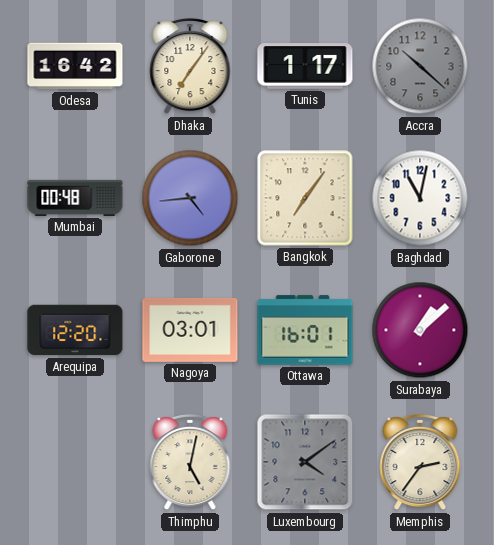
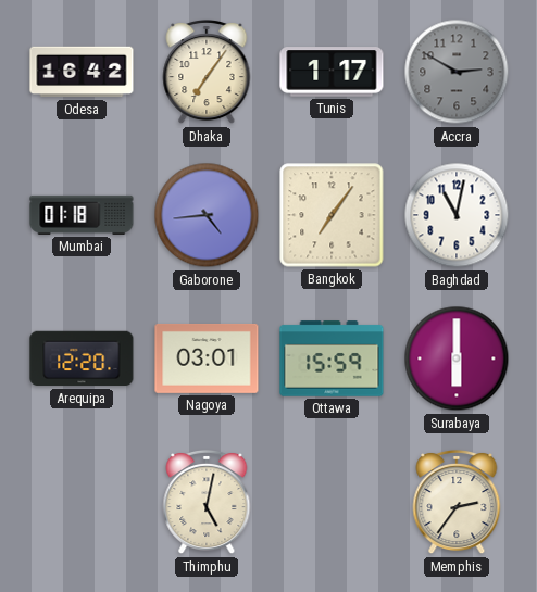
Accra: 10:22 -> 2:50 (457, 72)
Mumbai: 00:48 -> 01:18 (82, 215)
Ottawa: 16:01 -> 15:59 (332, 358)
Surabaya: 1:08 -> 6:00 (457, 358)
Luxembourg: 4:09 -> none (305, 462)
